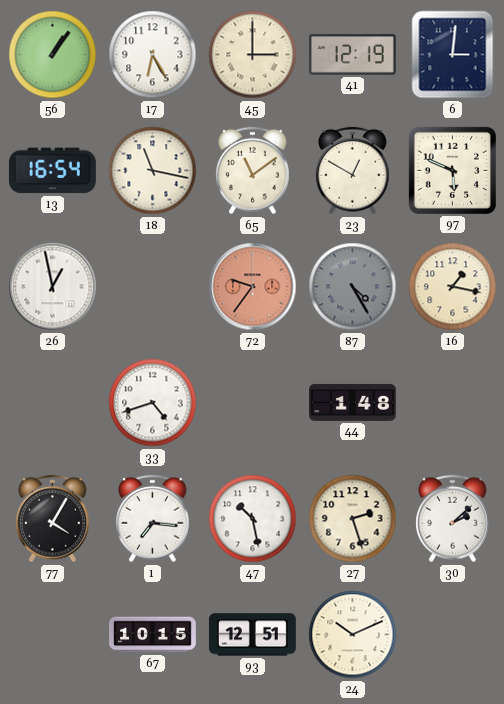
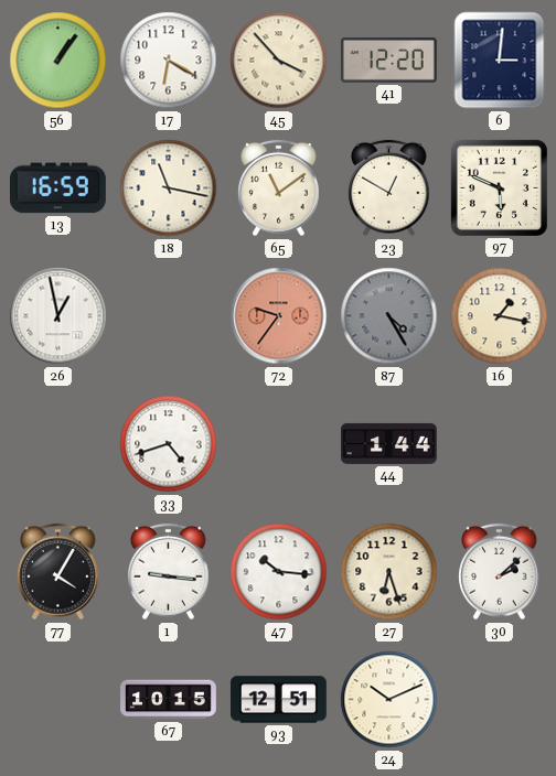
17: 6:25 -> 6:20 (169, 61)
45: 3:00 -> 3:53 (279, 61)
41: 12:19 -> 12:20 (388, 61)
13: 16:54 -> 16:59 (57, 188)
44: 1:48 -> 1:44 (389, 443)
1: 7:16 -> 9:16 (169, 572)
47: 10:28 -> 10:16 (279, 572)
27: 2:27 -> 6:27 (389, 572)
